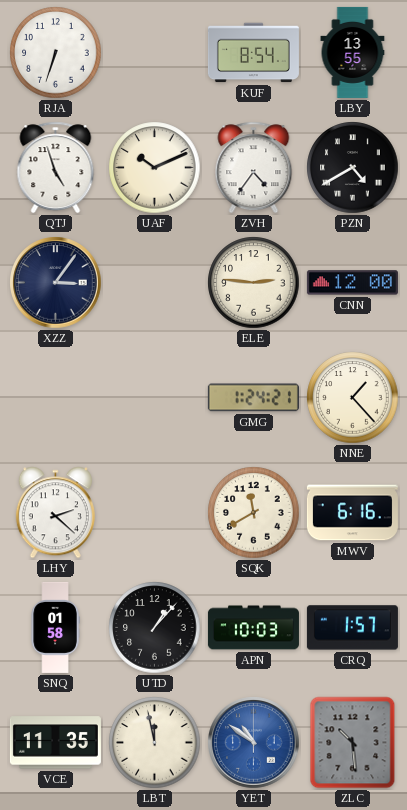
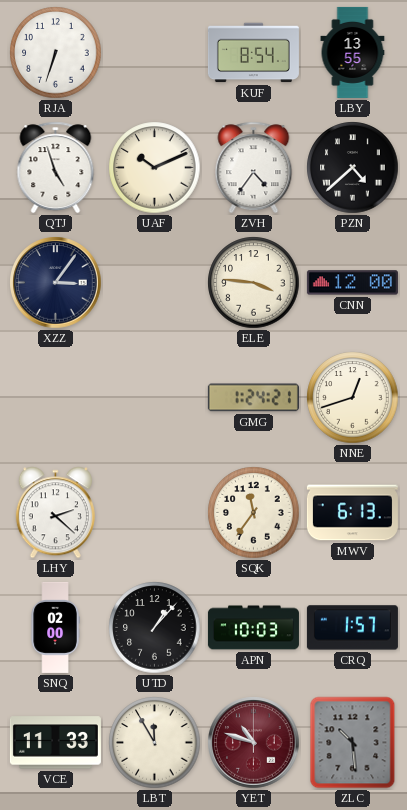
PZN: 4:40 -> 4:38 (353, 168)
ELE: 2:46 -> 3:46 (254, 283)
NNE: 1:23 -> 12:42 (353, 398)
SQK: 11:40 -> 11:36 (254, 513)
MWV: 6:16 -> 6:13 (352, 513)
SNQ: 01:58 -> 02:00 (55, 627)
VCE: 11:35 -> 11:33 (55, 743)
LBT: 11:58 -> 11:55 (155, 743)
YET: 10:51 -> 10:48 (254, 743)
YET dial: blue -> burgundy (254, 743)
